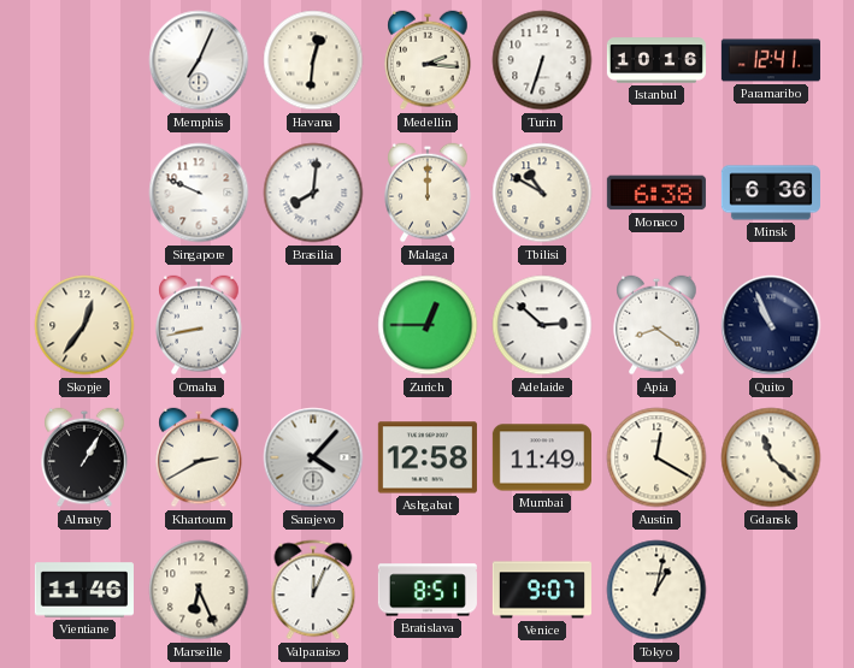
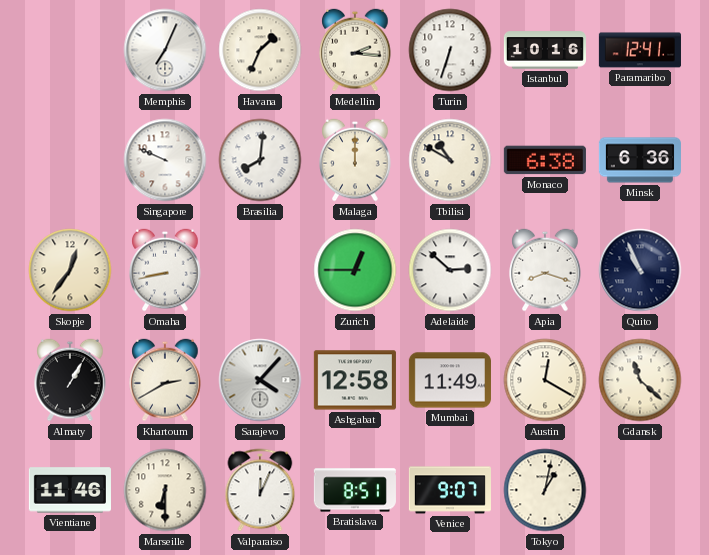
Havana: 12:31 -> 1:34 (260, 50)
Apia: 8:21 -> 8:18 (545, 270)
Marseille: 6:26 -> 6:30 (165, 490)
